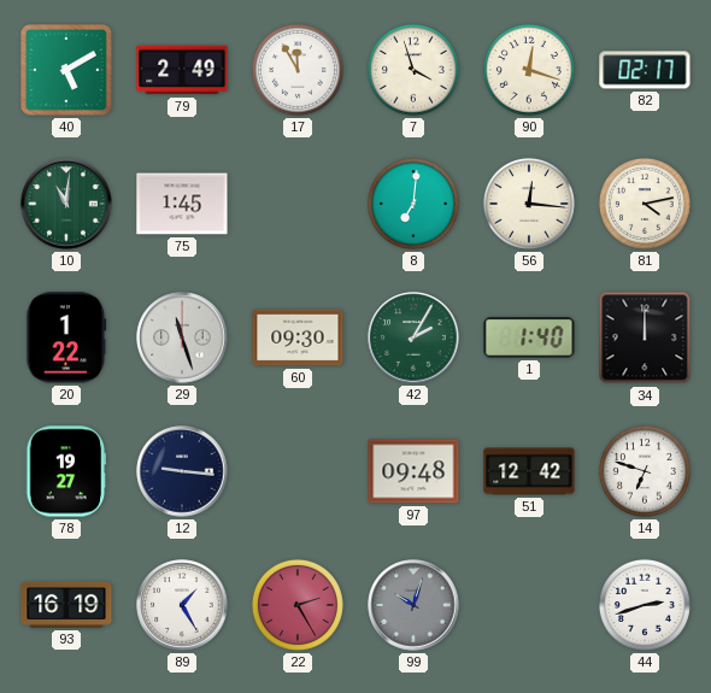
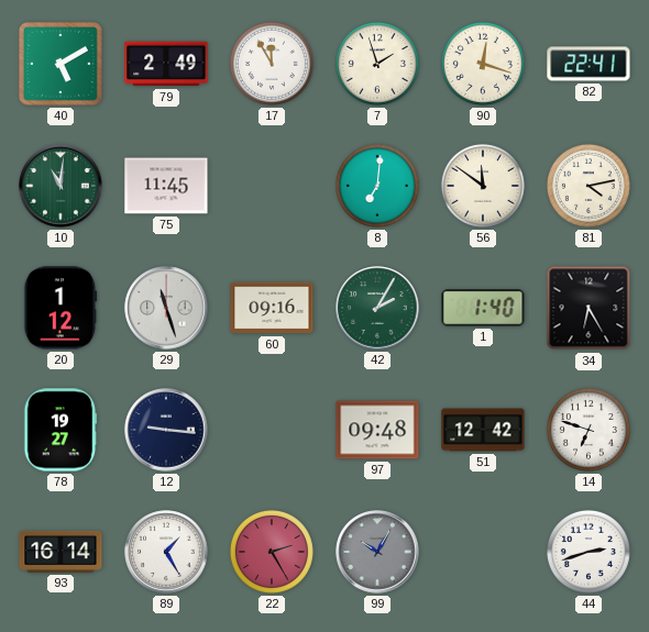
7: 3:57 -> 1:57 (377, 64)
82: 02:17 -> 22:41 (588, 64)
75: 1:45 -> 11:45 (166, 186)
56: 12:16 -> 11:51 (483, 186)
20: 1:22 -> 1:12 (61, 308)
60: 09:30 -> 09:16 (272, 308)
34: 12:00 -> 6:25 (588, 308)
93: 16:19 -> 16:14 (61, 552)
99: 10:03 -> 10:05 (377, 552)
